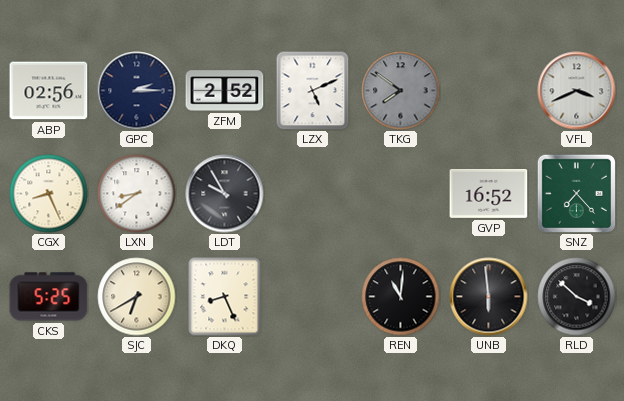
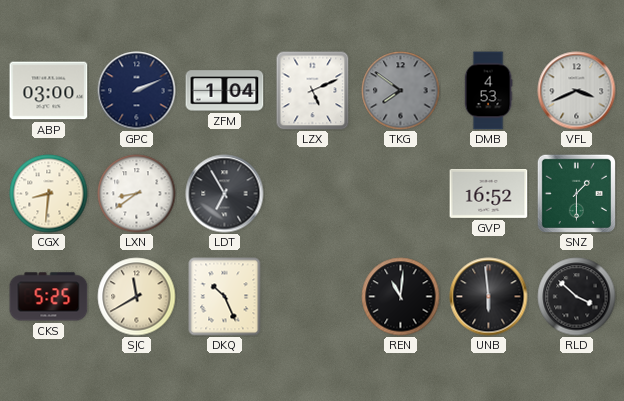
ABP: 02:56 -> 03:00 (49, 91)
GPC: 2:15 -> 2:11 (137, 91)
ZFM: 2:52 -> 1:04 (225, 91)
DMB: none -> 4:53 (488, 91)
CGX: 8:26 -> 8:31 (49, 194)
LDT: 9:55 -> 6:55 (225, 194)
SNZ: 7:23 -> 1:30 (576, 193)
SJC: 6:40 -> 11:40 (137, 297)
DKQ: 8:26 -> 10:26 (225, 297)
